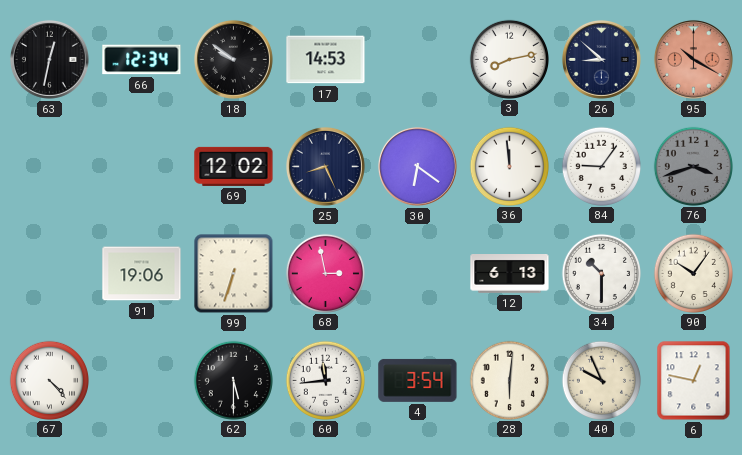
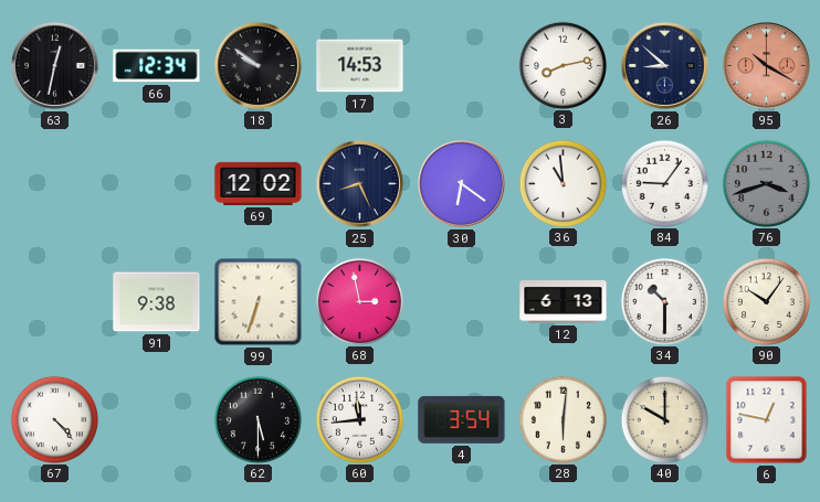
36: 11:59 -> 10:59 (563, 183)
91: 19:06 -> 9:38 (157, 302)
40: 9:56 -> 10:00 (664, 419)
